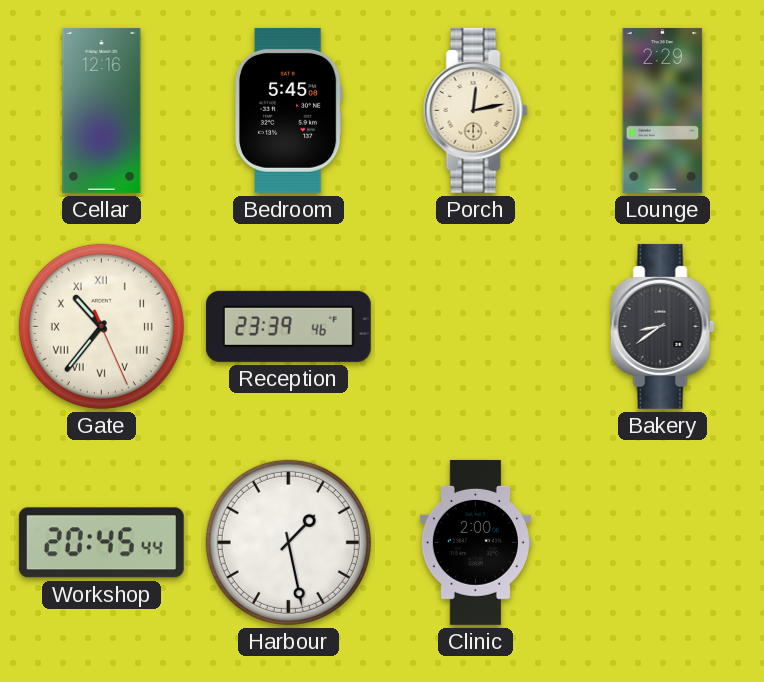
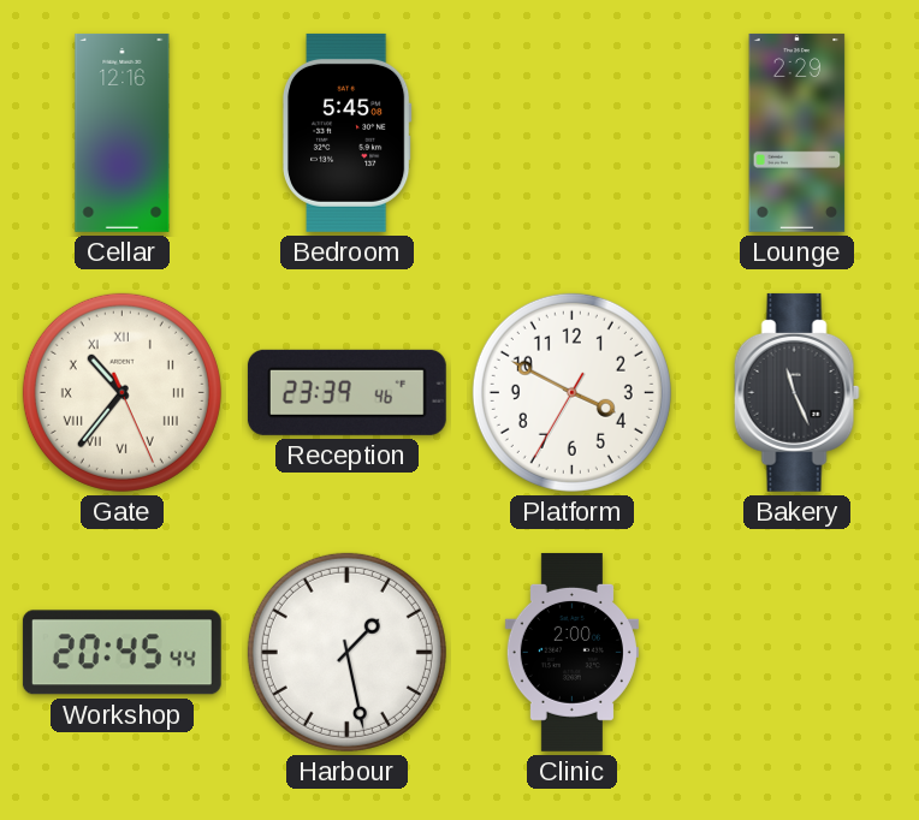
Porch: 12:13 -> none (475, 110)
Platform: none -> 3:49 (571, 392)
Bakery: 8:39 -> 11:26 (796, 392)
